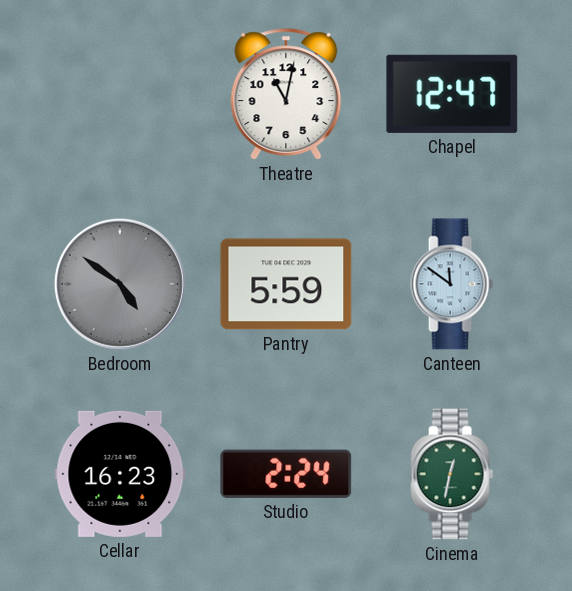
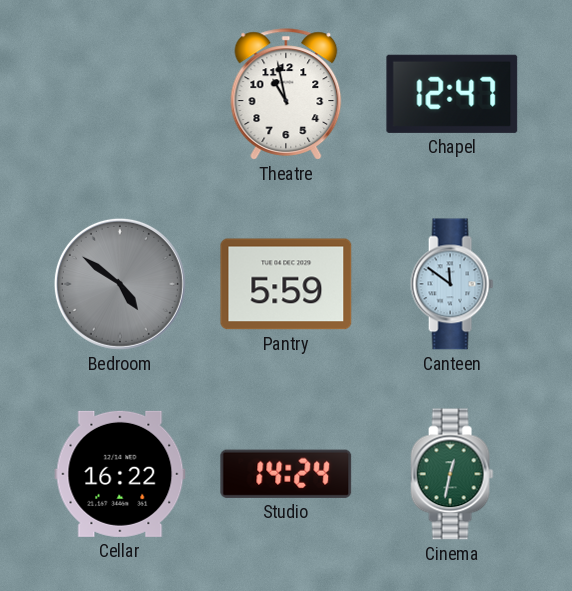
Theatre: 11:02 -> 10:58 (286, 94)
Cellar: 16:23 -> 16:22 (120, 474)
Studio: 2:24 -> 14:24 (286, 474)
